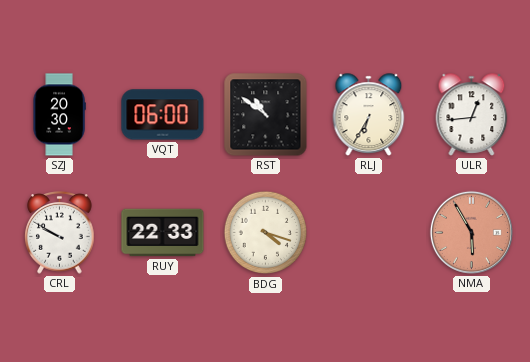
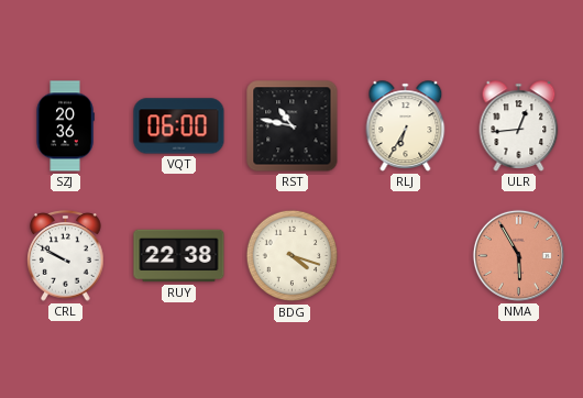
SZJ: 20:30 -> 20:36 (65, 126)
RST: 10:51 -> 10:47 (293, 126)
RUY: 22:33 -> 22:38 (179, 256)
